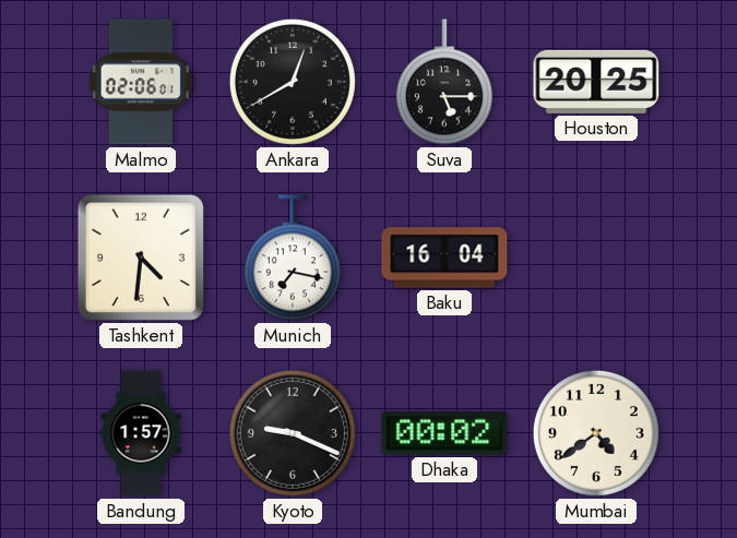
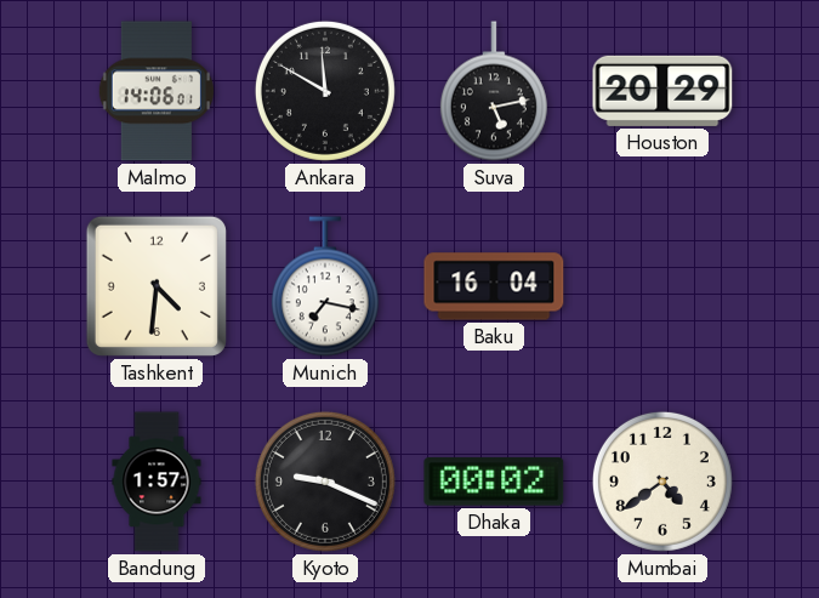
Malmo: 02:06 -> 14:06 (157, 91)
Ankara: 12:40 -> 11:50 (325, 91)
Suva: 5:15 -> 5:13 (494, 91)
Houston: 20:25 -> 20:29 (662, 91)
